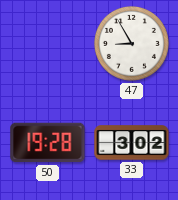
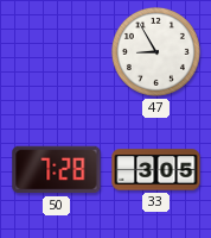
50: 19:28 -> 7:28 (57, 170)
33: 3:02 -> 3:05 (156, 170)
